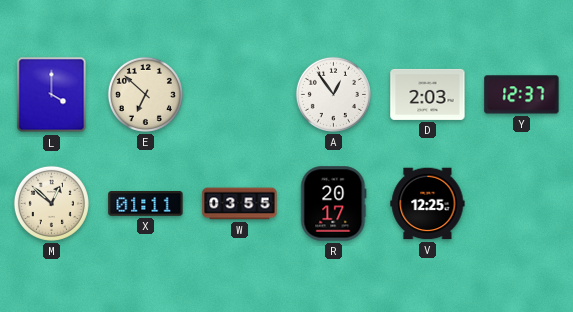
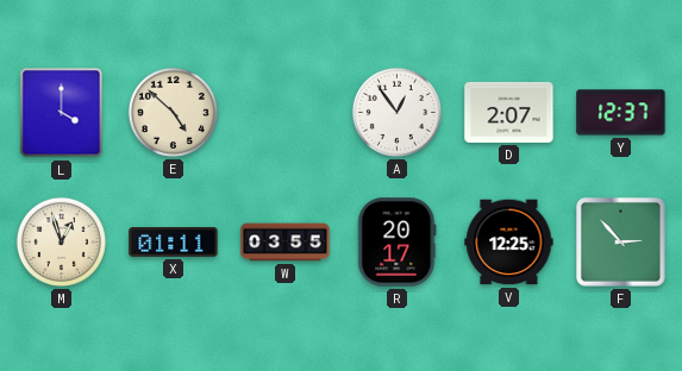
E: 6:52 -> 4:52 (173, 112)
D: 2:03 -> 2:07 (509, 112)
M: 12:52 -> 12:57 (61, 241)
F: none -> 2:53 (621, 243)
